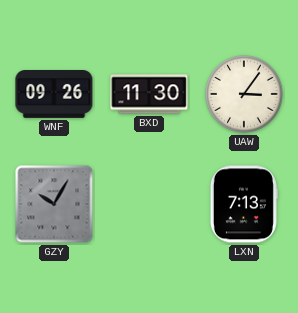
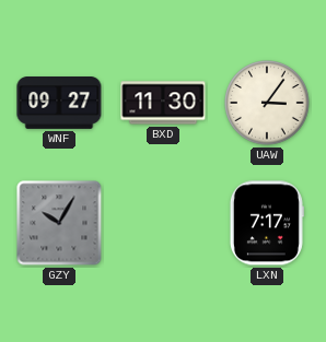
WNF: 09:26 -> 09:27 (59, 104)
LXN: 7:13 -> 7:17 (267, 223)
